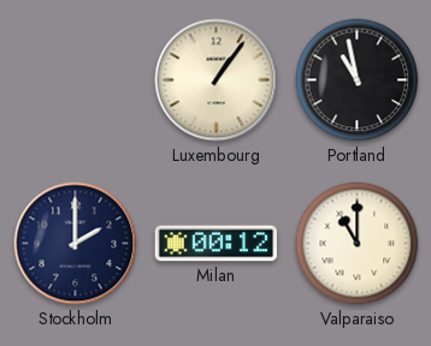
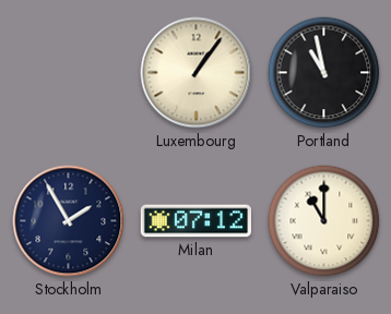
Stockholm: 2:00 -> 1:55 (69, 221)
Milan: 00:12 -> 07:12 (195, 221)
